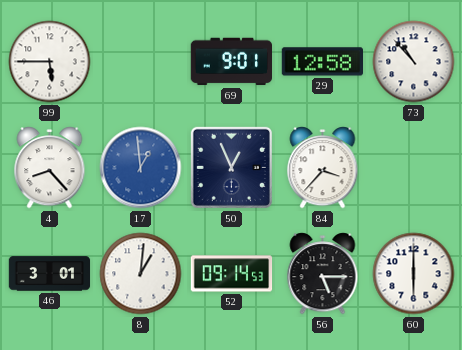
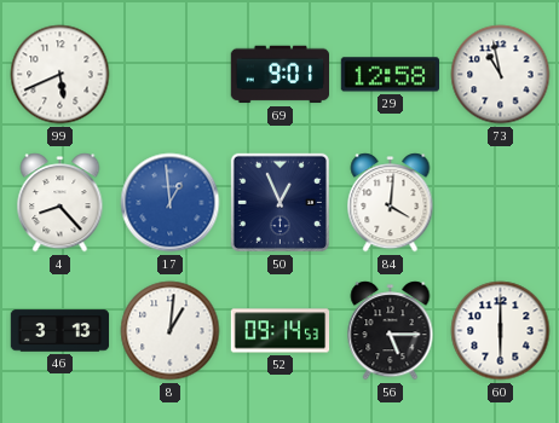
99: 5:45 -> 5:41 (60, 75)
73: 10:53 -> 10:58 (501, 75)
84: 3:37 -> 4:01 (391, 203)
46: 3:01 -> 3:13 (60, 331)
